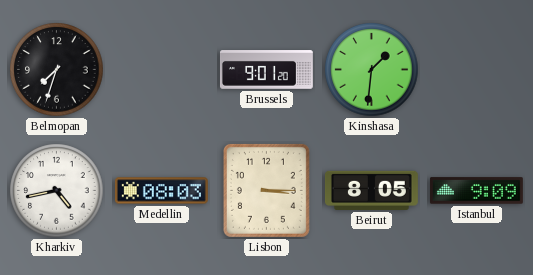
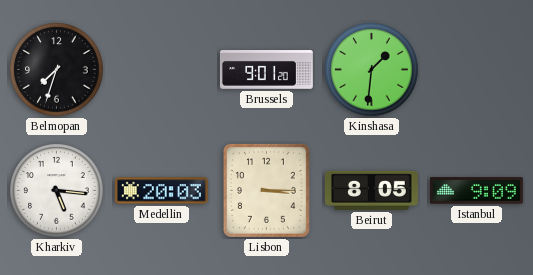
Kharkiv: 4:43 -> 5:16 (57, 191)
Medellin: 08:03 -> 20:03 (161, 191)
